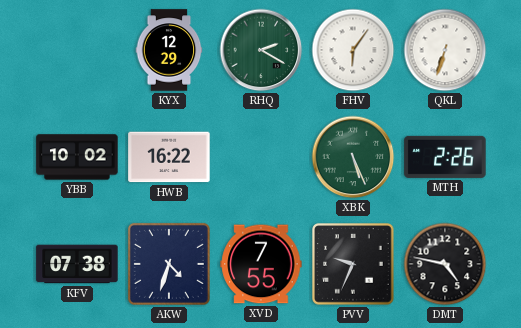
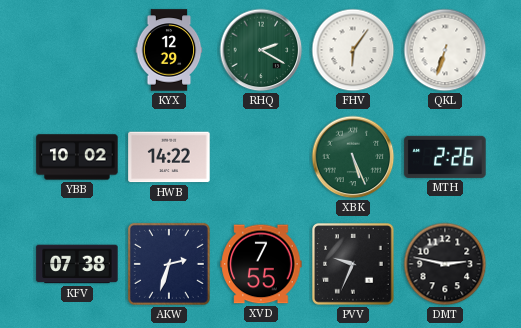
HWB: 16:22 -> 14:22 (169, 157)
AKW: 4:33 -> 2:33 (169, 264)
DMT: 4:47 -> 2:47 (445, 264)
